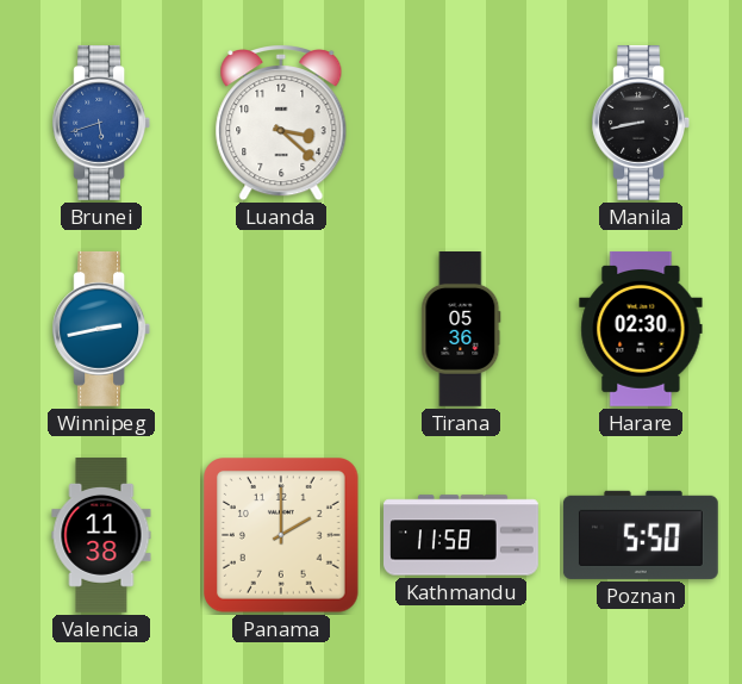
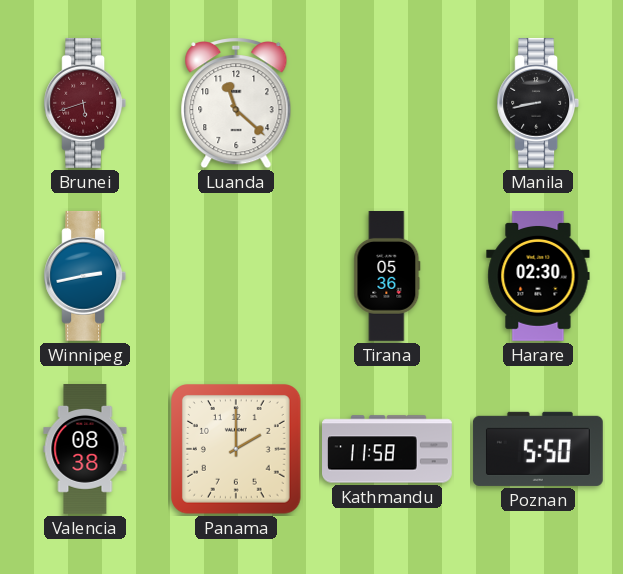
Brunei dial: blue -> burgundy (85, 103)
Luanda: 3:22 -> 11:22 (236, 103)
Valencia: 11:38 -> 08:38 (85, 450)
